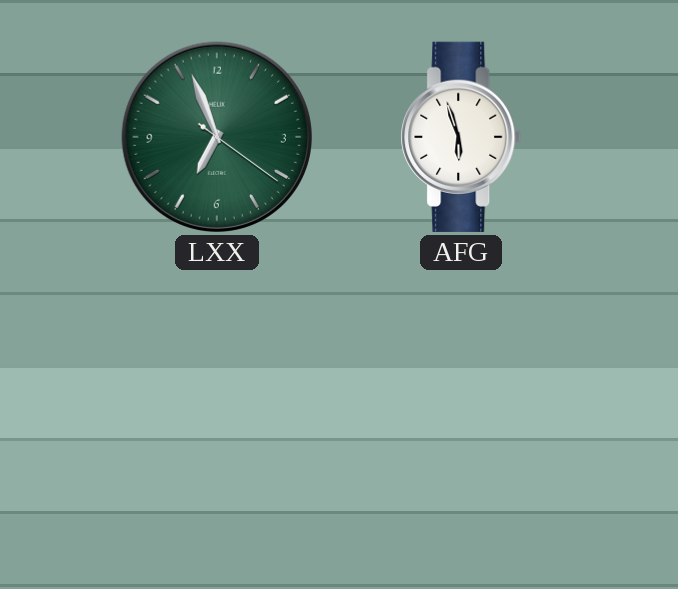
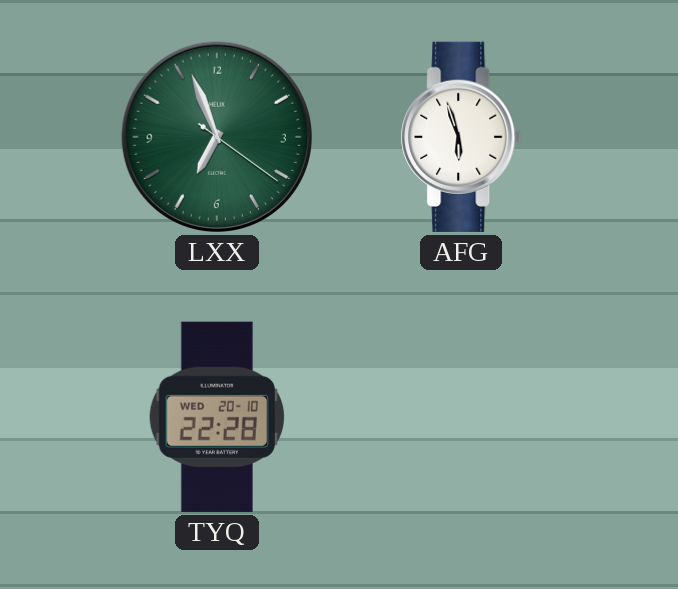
TYQ: none -> 22:28 (217, 417)
